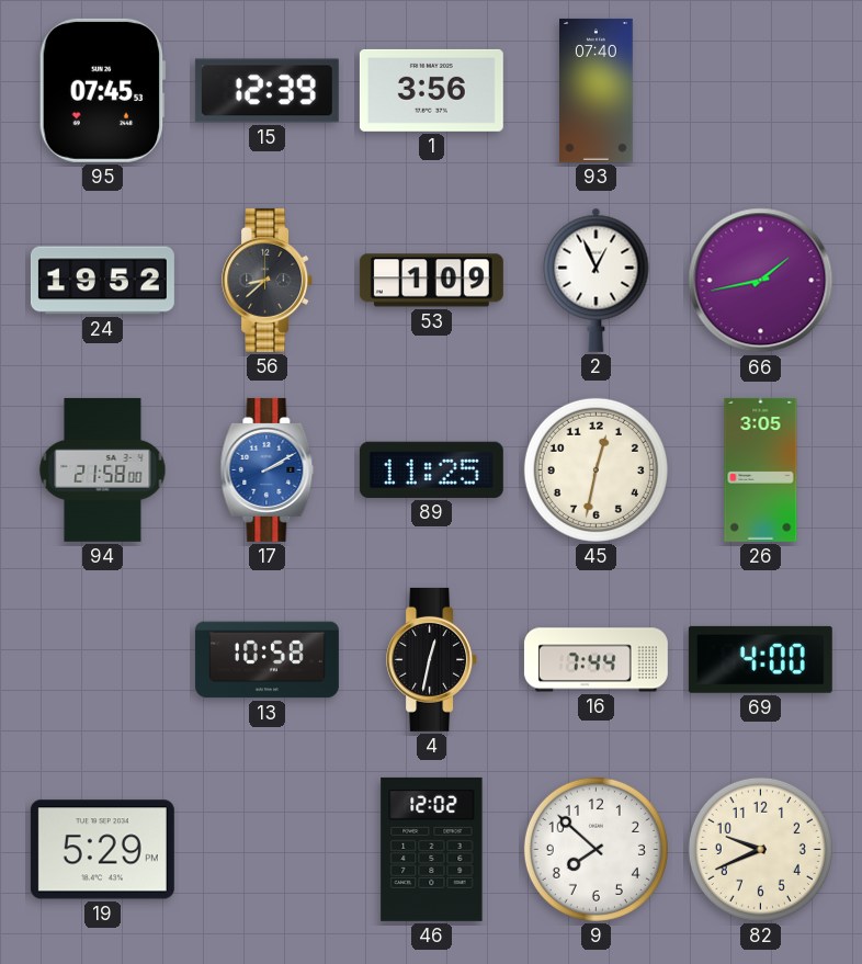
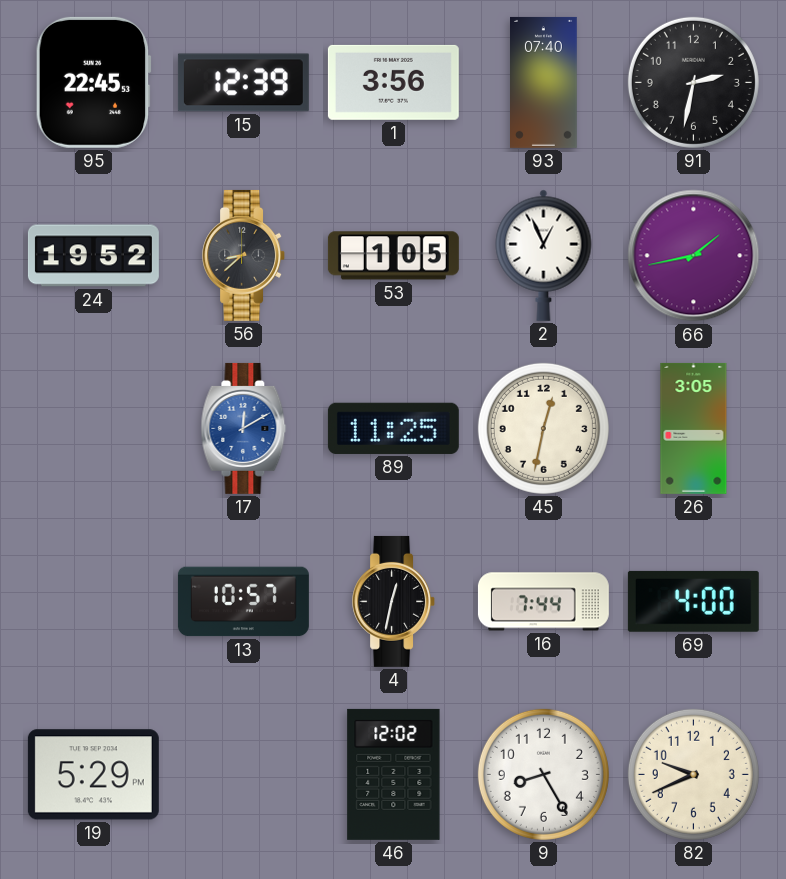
95: 07:45 -> 22:45 (93, 82)
91: none -> 2:32 (693, 82)
53: 1:09 -> 1:05 (393, 256)
94: 21:58 -> none (103, 469)
17: 2:10 -> 12:10 (244, 428)
13: 10:58 -> 10:57 (243, 602)
9: 7:52 -> 8:25 (543, 774)
